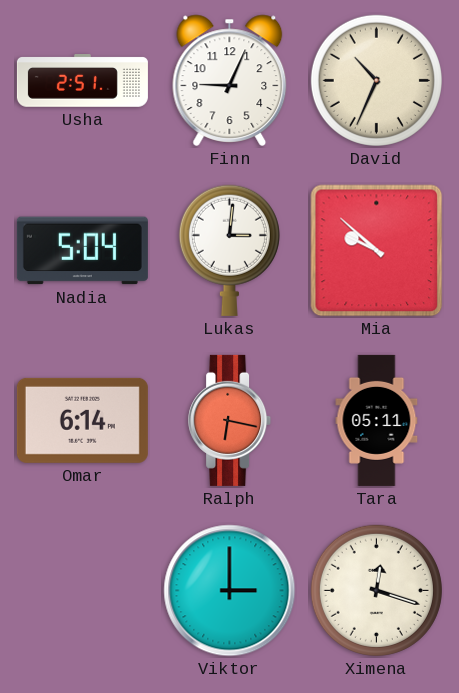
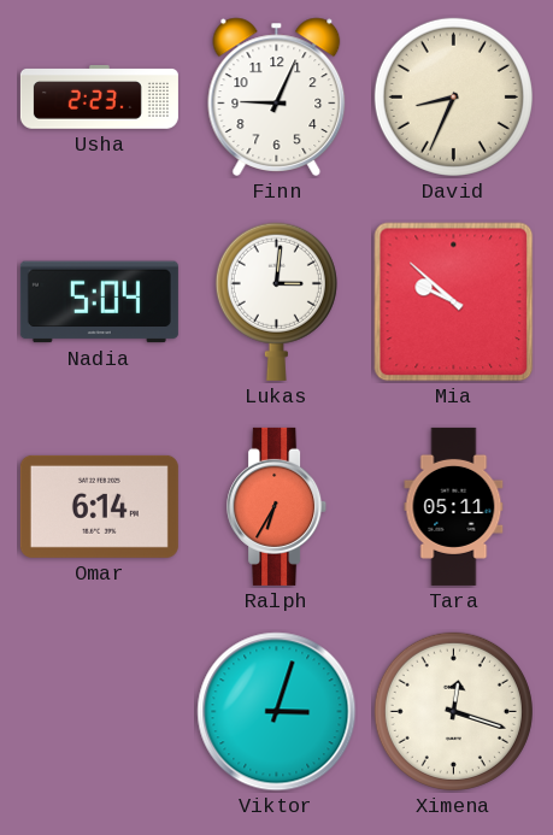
Usha: 2:51 -> 2:23 (99, 98)
David: 10:34 -> 8:34 (453, 96)
Ralph: 6:17 -> 6:35 (277, 506)
Viktor: 3:00 -> 3:03 (277, 712)
